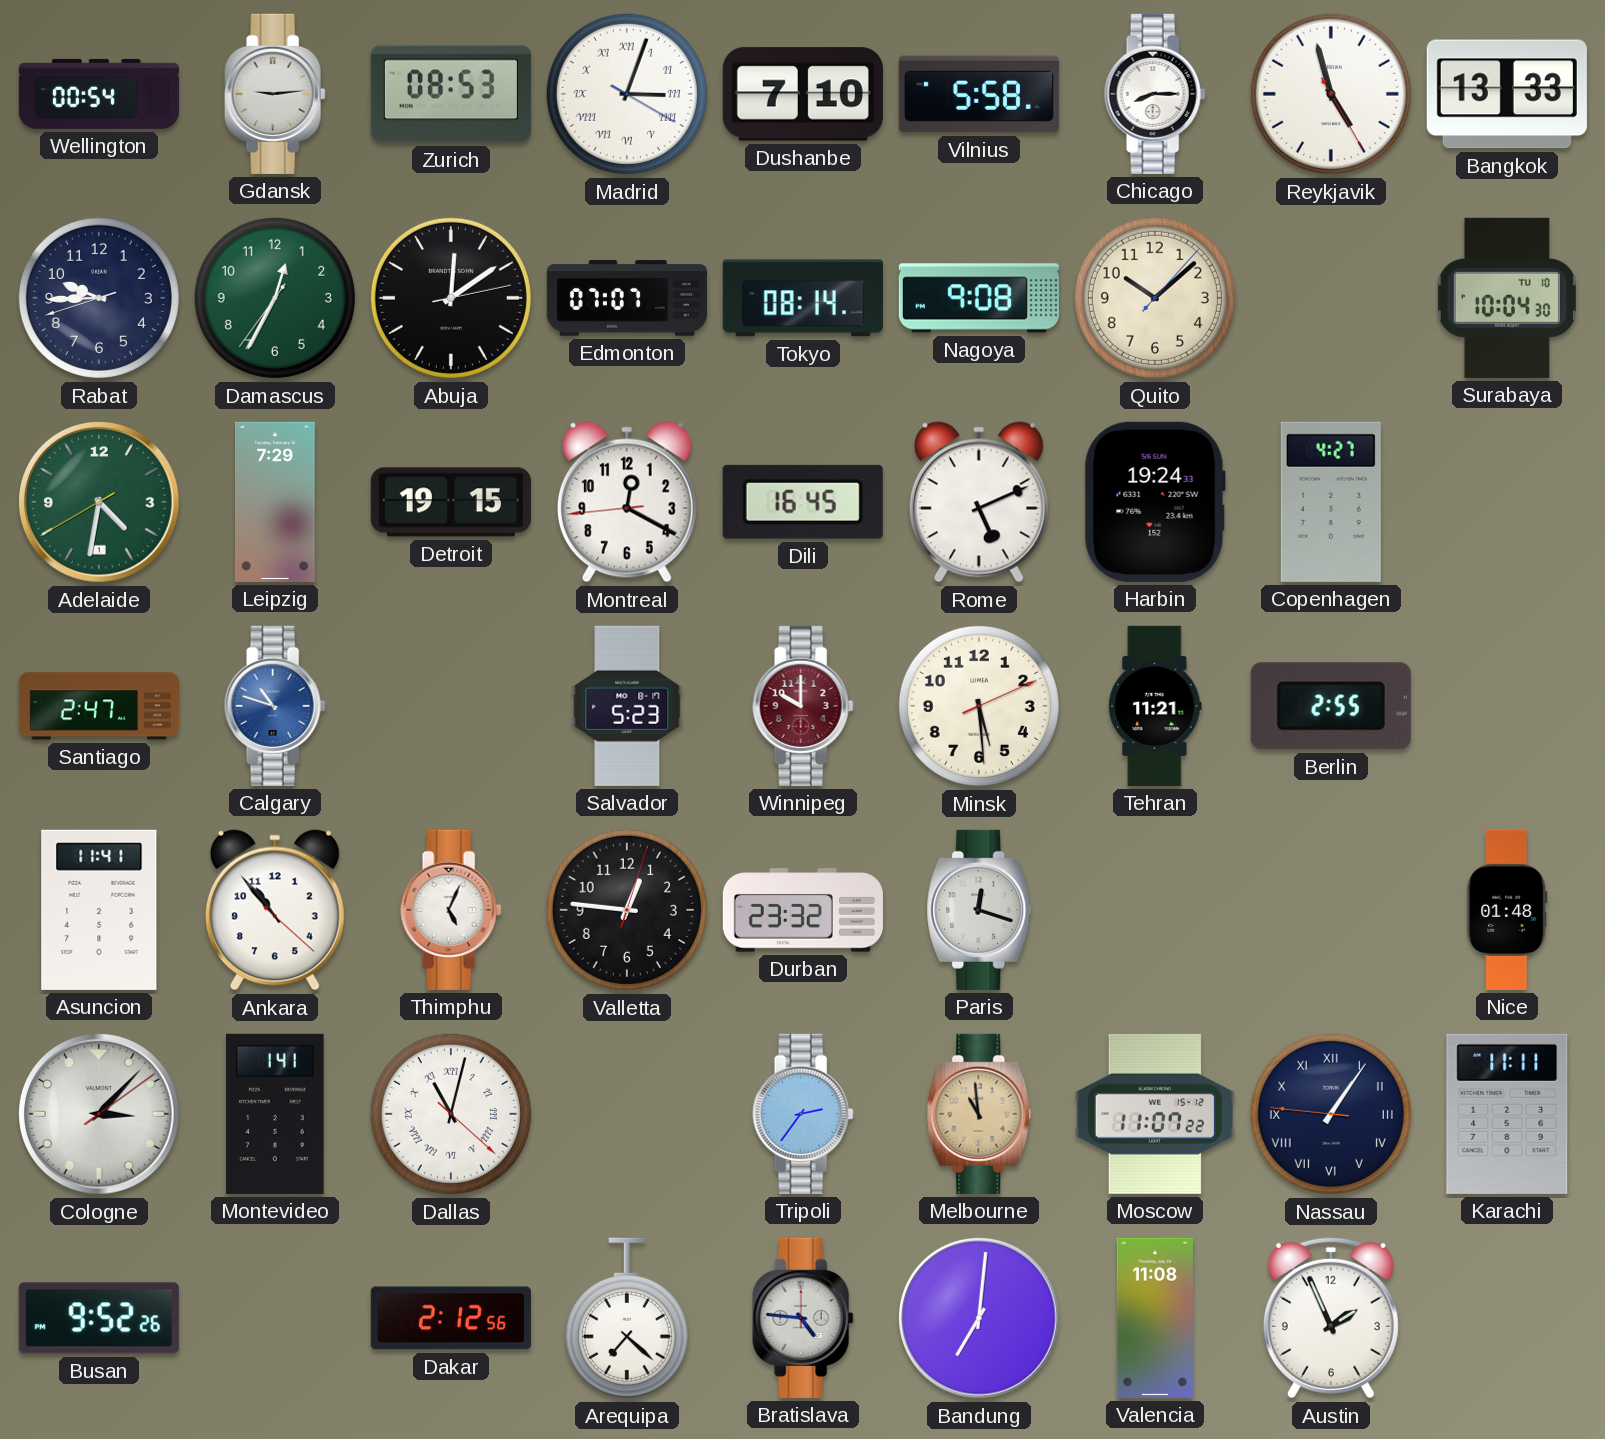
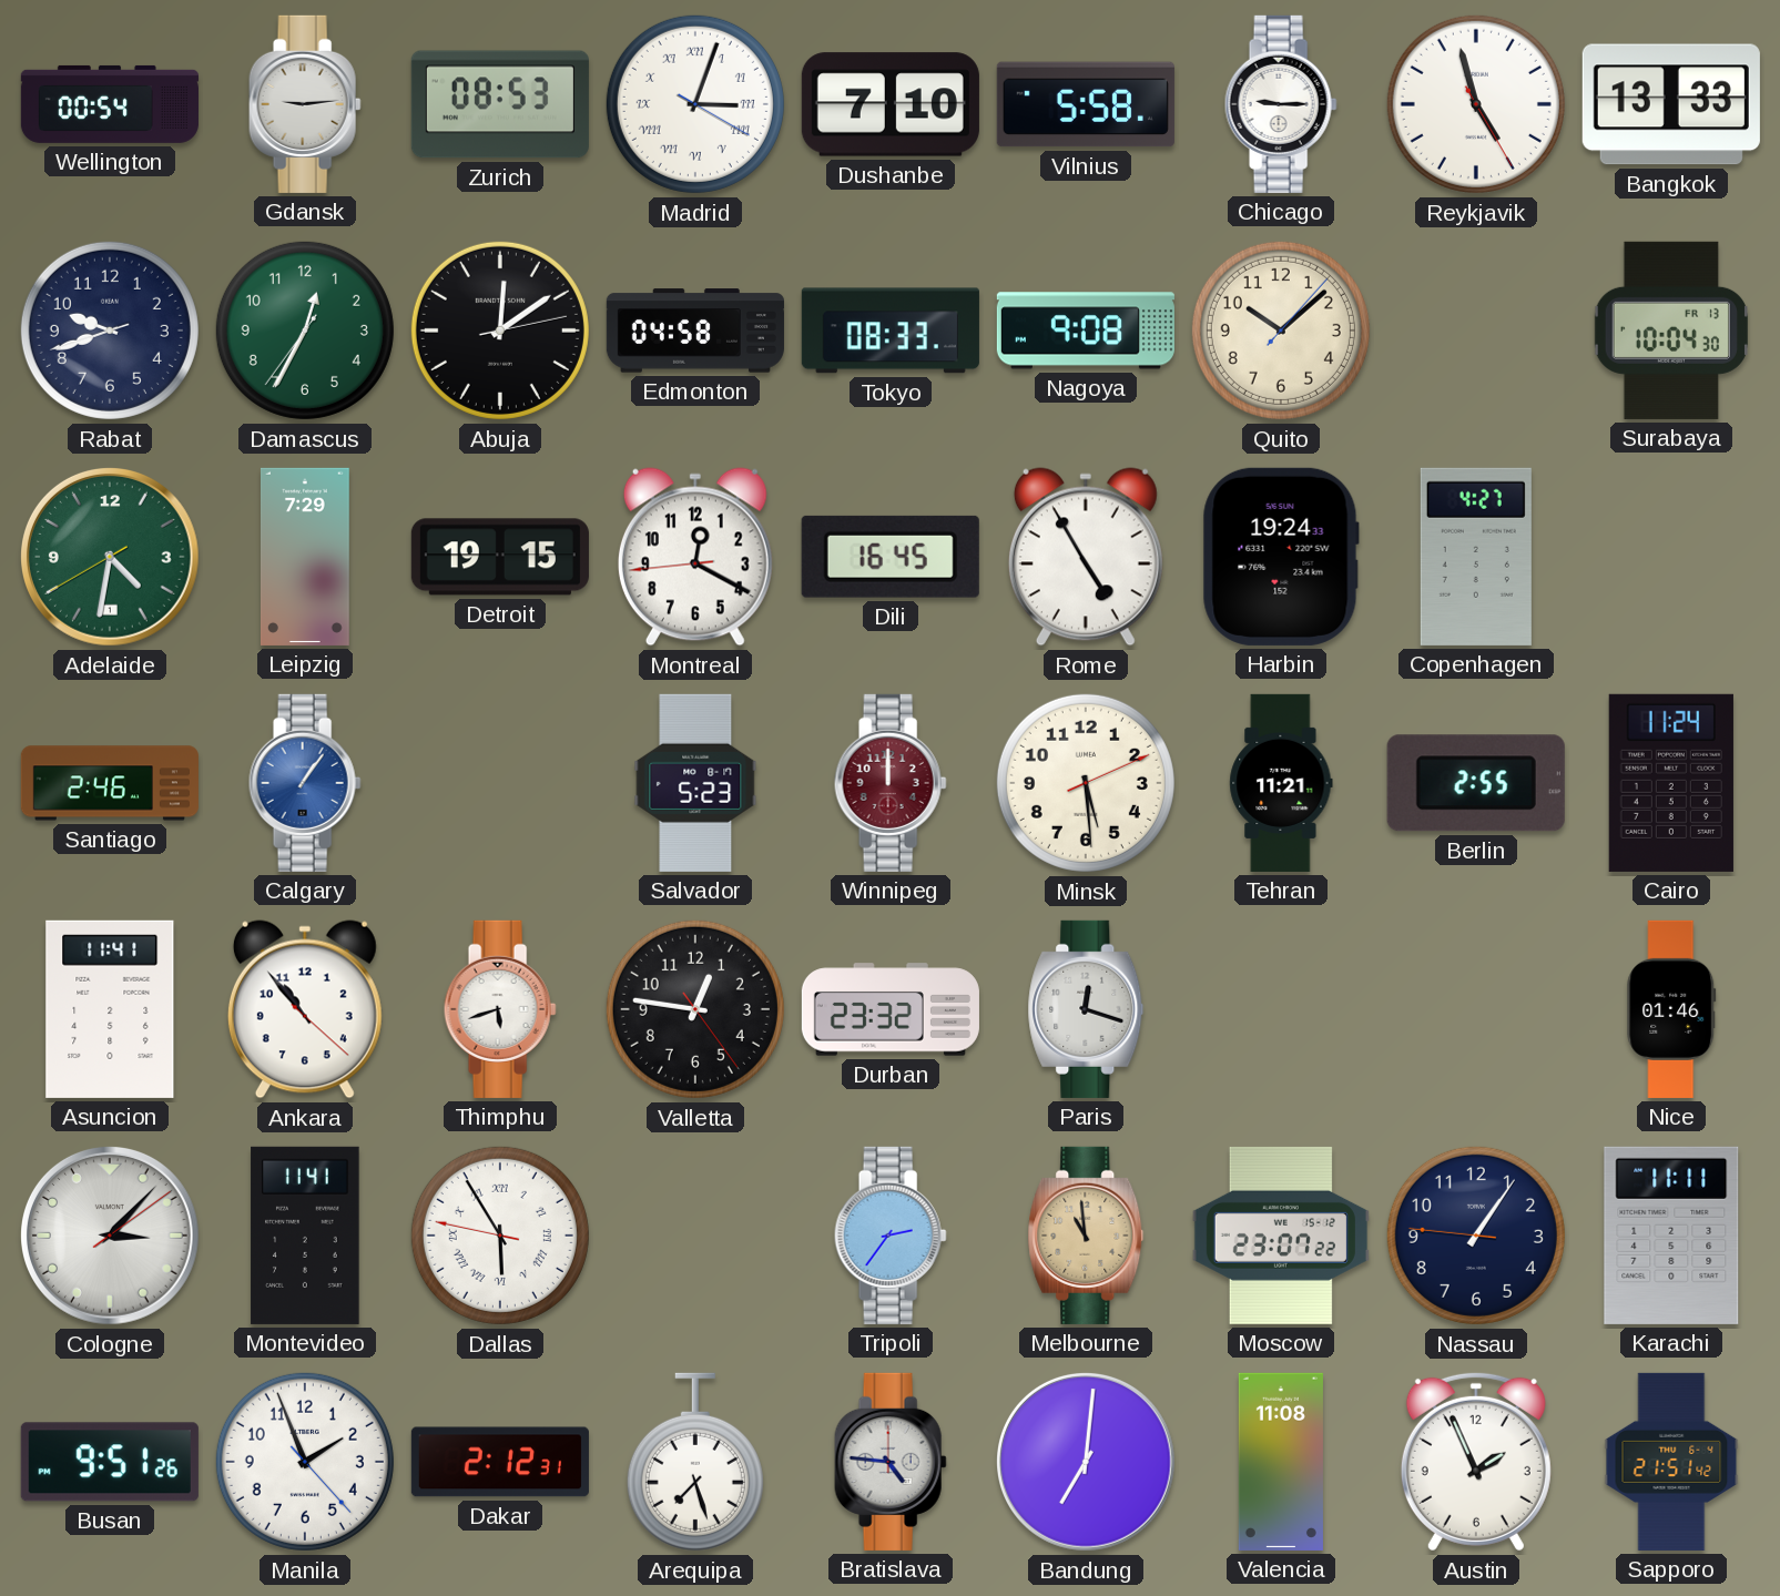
Chicago: 8:15 -> 9:15 (1281, 104)
Rabat: 9:44 -> 9:41 (110, 331)
Edmonton: 07:07 -> 04:58 (695, 331)
Tokyo: 08:14 -> 08:33 (891, 331)
Surabaya date: TU 10 -> FR 13 (1671, 331)
Rome: 5:11 -> 4:55 (1086, 557)
Santiago: 2:47 -> 2:46 (110, 783)
Calgary: 10:48 -> 1:06 (305, 783)
Winnipeg: 10:00 -> 12:00 (891, 783)
Cairo: none -> 11:24 (1671, 783)
Thimphu: 5:04 -> 5:42 (500, 1009)
Valletta: 12:46:03 -> 12:46:24 (695, 1009)
Nice: 01:48 -> 01:46 (1671, 1009)
Montevideo: 1:41 -> 11:41 (305, 1236)
Dallas: 11:02 -> 5:54 (500, 1236)
Moscow: 11:07 -> 23:07 (1281, 1236)
Nassau numerals: Roman -> Arabic (1476, 1236)
Busan: 9:52 -> 9:51 (110, 1462)
Manila: none -> 1:56 (305, 1462)
Dakar: 2:12:56 -> 2:12:31 (500, 1462)
Arequipa: 7:22 -> 7:27 (695, 1462)
Sapporo: none -> 21:51 (1671, 1462)
